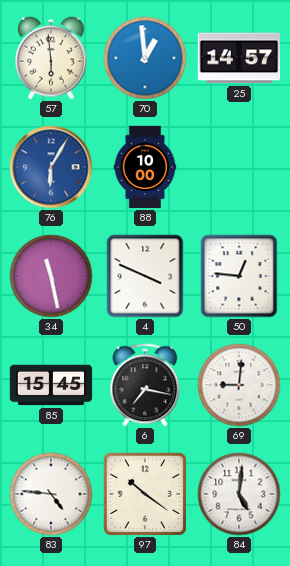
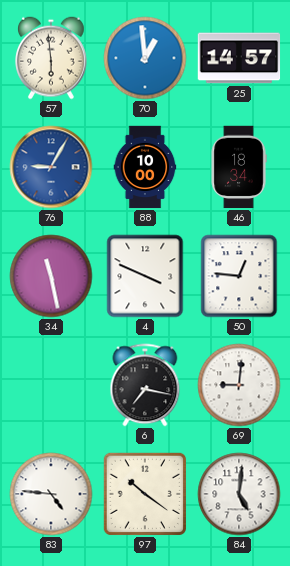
76: 6:05 -> 9:05 (51, 167)
46: none -> 18:34 (239, 167)
85: 15:45 -> none (51, 385)
